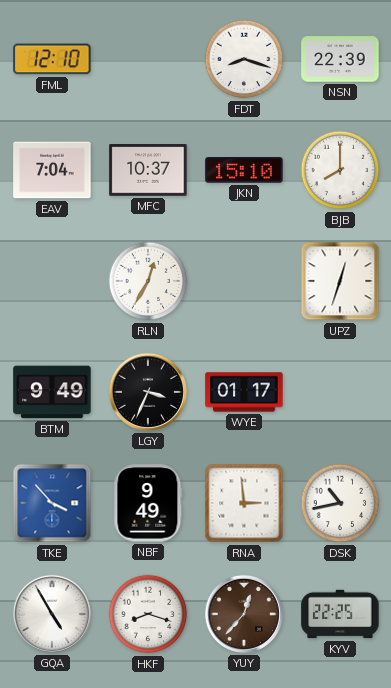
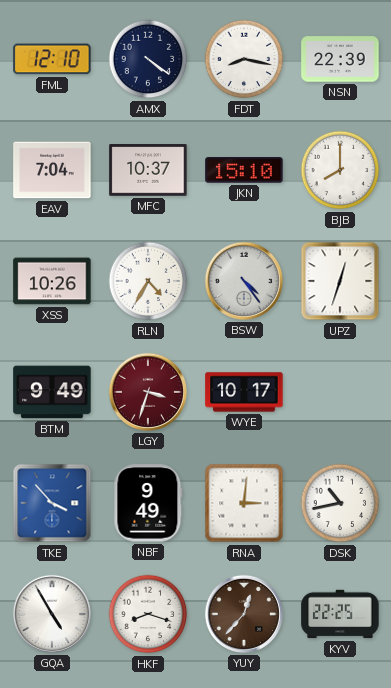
AMX: none -> 4:21 (148, 59)
FDT: 8:18 -> 8:17 (244, 59)
XSS: none -> 10:26 (52, 281)
RLN: 12:35 -> 4:35 (148, 281)
BSW: none -> 4:24 (244, 281)
LGY: 3:34 -> 3:33 (148, 392)
LGY dial: black -> burgundy (148, 392)
WYE: 01:17 -> 10:17 (244, 392)
RNA: 2:59 -> 3:01 (244, 503)
